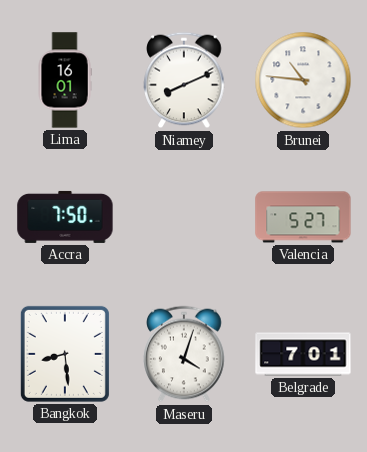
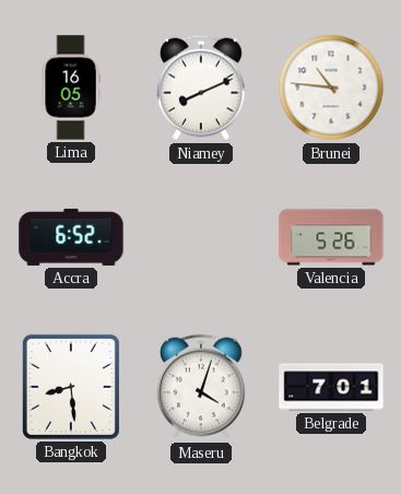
Lima: 16:01 -> 16:05 (71, 87)
Accra: 7:50 -> 6:52 (71, 237)
Valencia: 5:27 -> 5:26 (331, 237)
